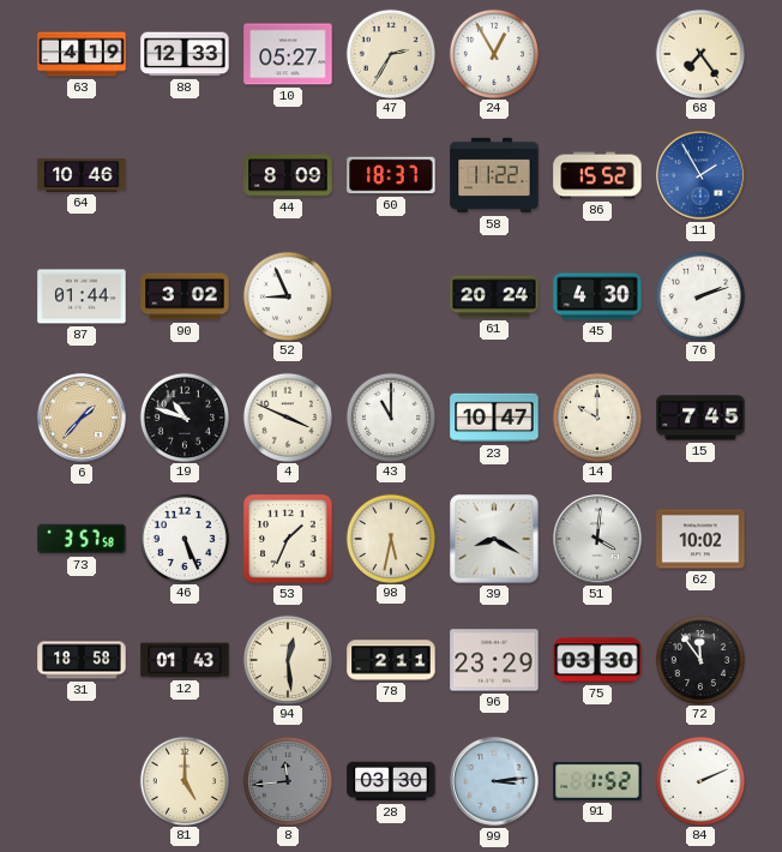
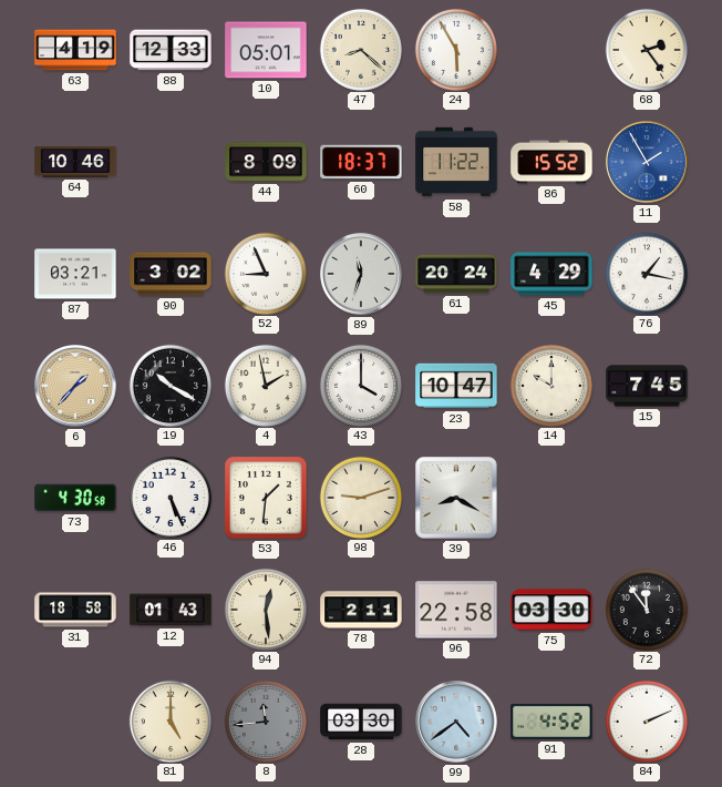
10: 05:27 -> 05:01 (266, 50)
47: 2:35 -> 8:22 (360, 49)
24: 12:55 -> 5:55 (455, 49)
68: 7:24 -> 2:24 (646, 49)
87: 01:44 -> 03:21 (75, 274)
89: none -> 11:33 (361, 274)
45: 4:30 -> 4:29 (551, 274)
76: 2:12 -> 1:17 (646, 273)
19: 10:48 -> 10:20 (169, 385)
4: 3:49 -> 1:58 (265, 385)
43: 11:00 -> 4:00 (360, 385)
73: 3:57 -> 4:30 (75, 498)
53: 1:34 -> 1:31 (266, 498)
98: 5:32 -> 9:12 (360, 497)
51: 4:01 -> none (597, 539)
62: 10:02 -> none (700, 539)
96: 23:29 -> 22:58 (456, 610)
99: 3:14 -> 4:39 (456, 722)
91: 1:52 -> 4:52 (551, 722)
